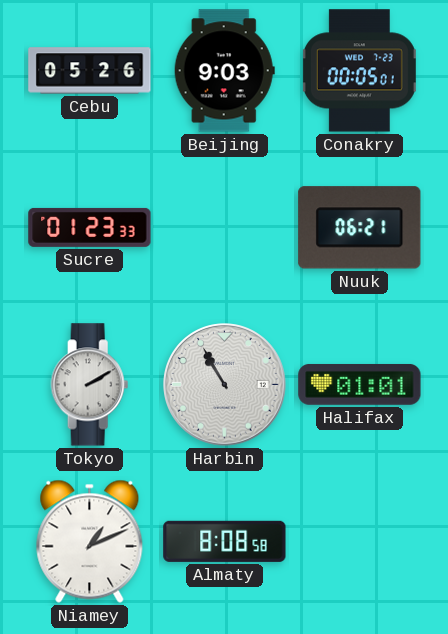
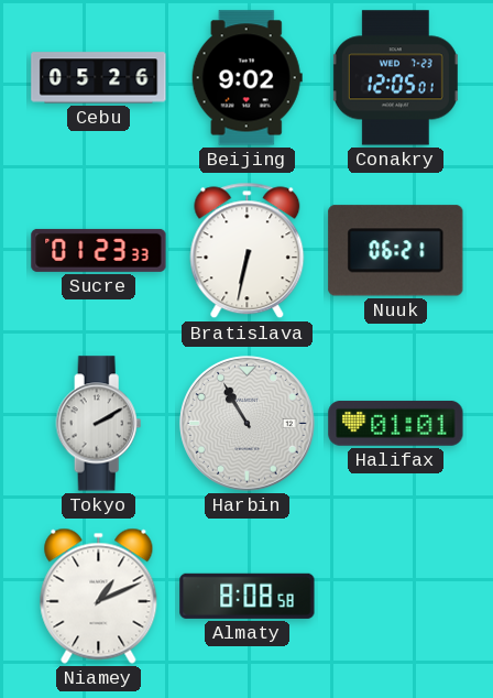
Beijing: 9:03 -> 9:02 (246, 78)
Conakry: 00:05 -> 12:05 (395, 78)
Bratislava: none -> 6:32 (248, 251)
